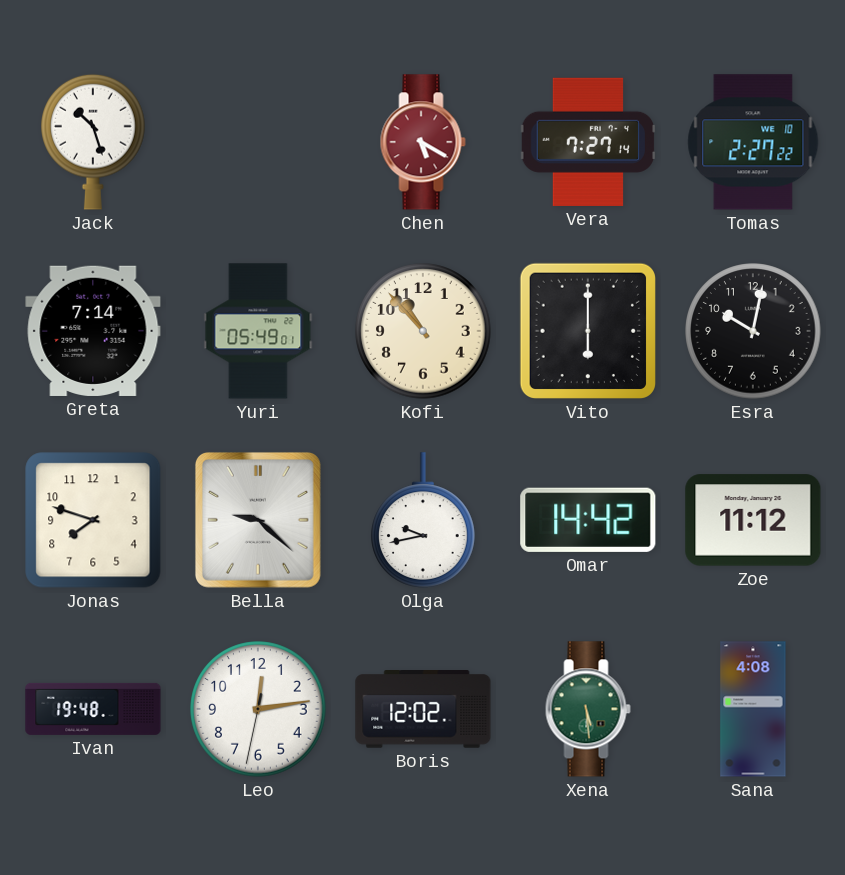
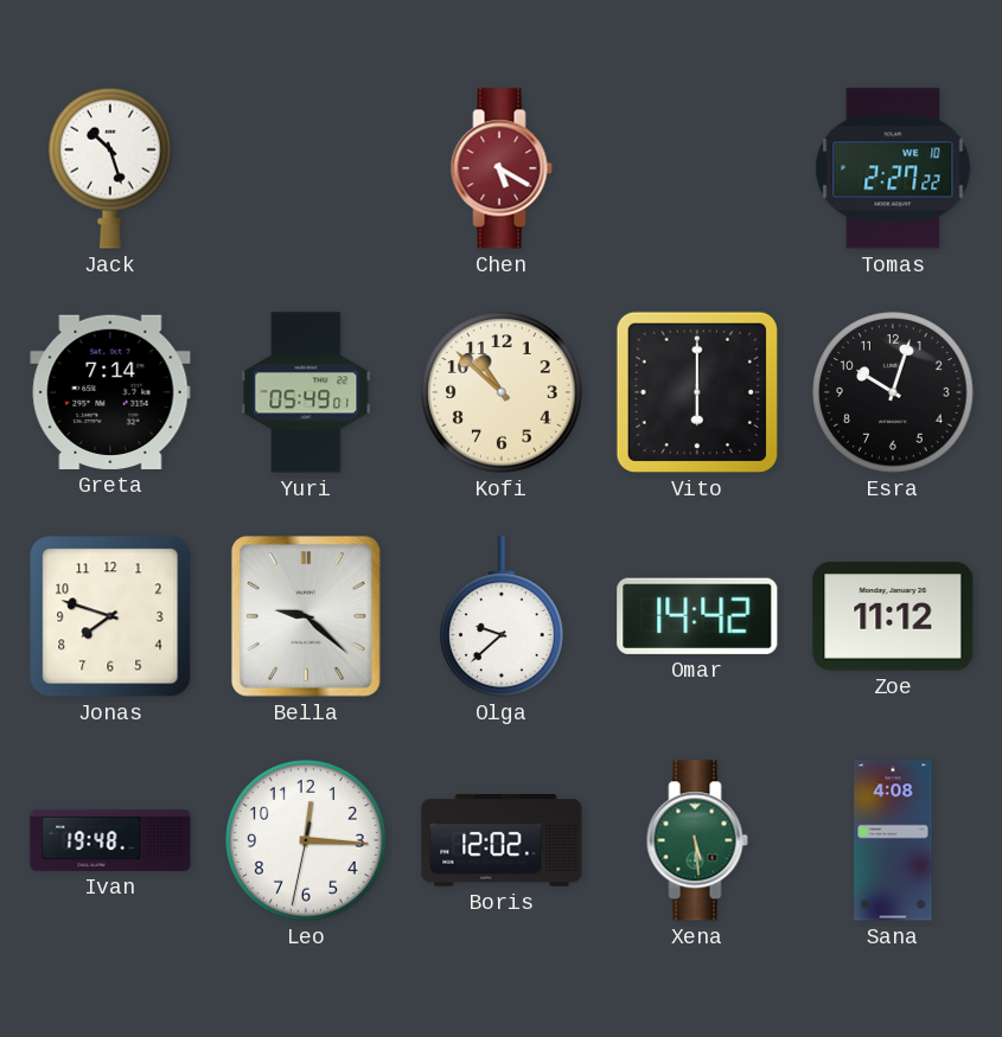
Vera: 7:27 -> none (587, 142)
Kofi: 10:53 -> 10:52 (502, 392)
Esra: 10:02 -> 10:03 (893, 392)
Olga: 9:43 -> 9:38 (503, 616)
Leo: 12:13 -> 12:15 (306, 840)
